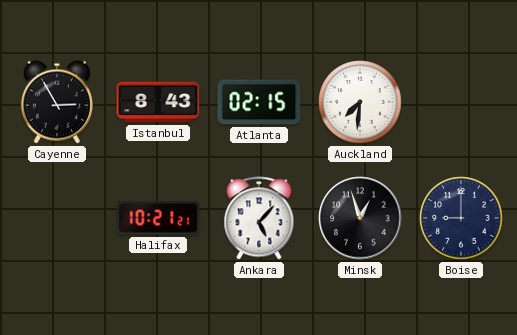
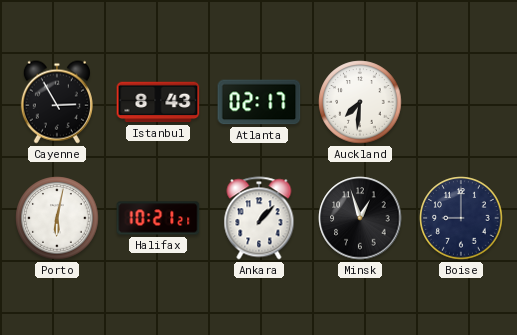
Atlanta: 02:15 -> 02:17 (259, 102)
Porto: none -> 6:02 (57, 218)
Ankara: 5:07 -> 1:07 (259, 218)
